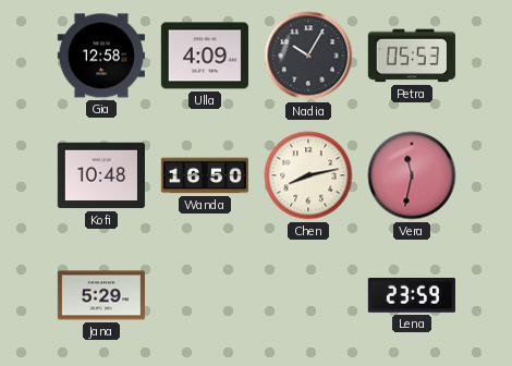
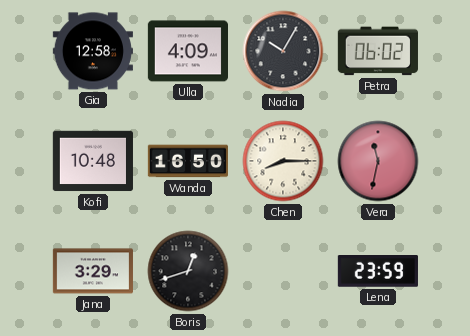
Petra: 05:53 -> 06:02 (378, 51)
Chen: 8:13 -> 8:15 (283, 161)
Jana: 5:29 -> 3:29 (92, 271)
Boris: none -> 12:42 (188, 271)
